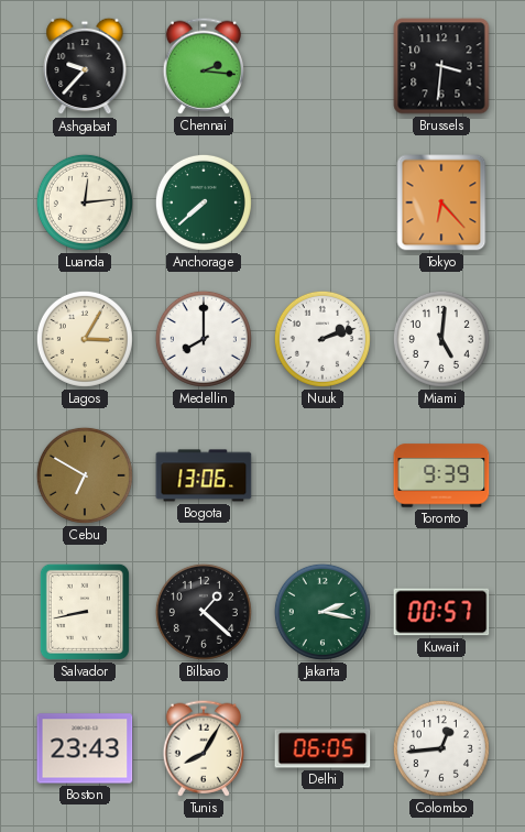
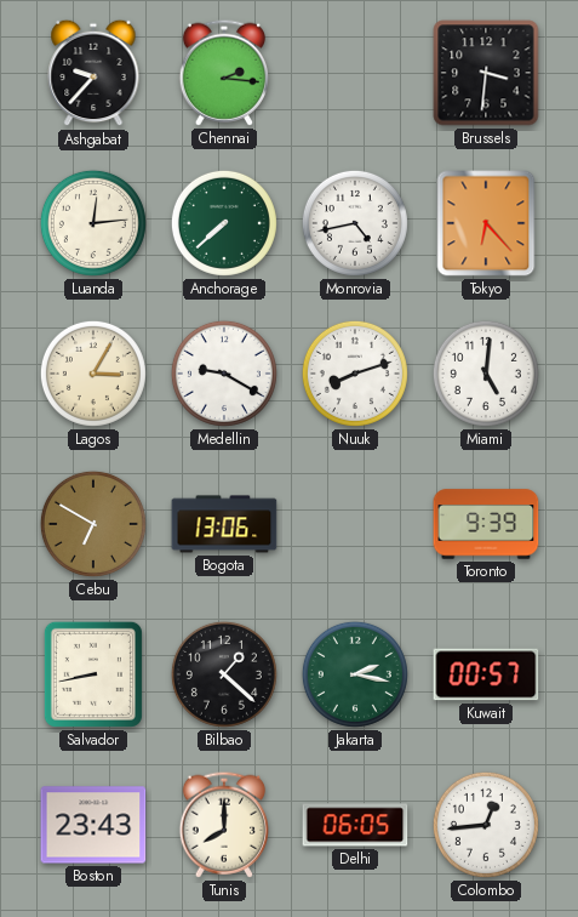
Monrovia: none -> 4:43 (355, 223)
Medellin: 8:00 -> 9:20 (224, 374)
Nuuk: 2:12 -> 8:12 (355, 374)
Tunis: 8:05 -> 8:00 (223, 825)
